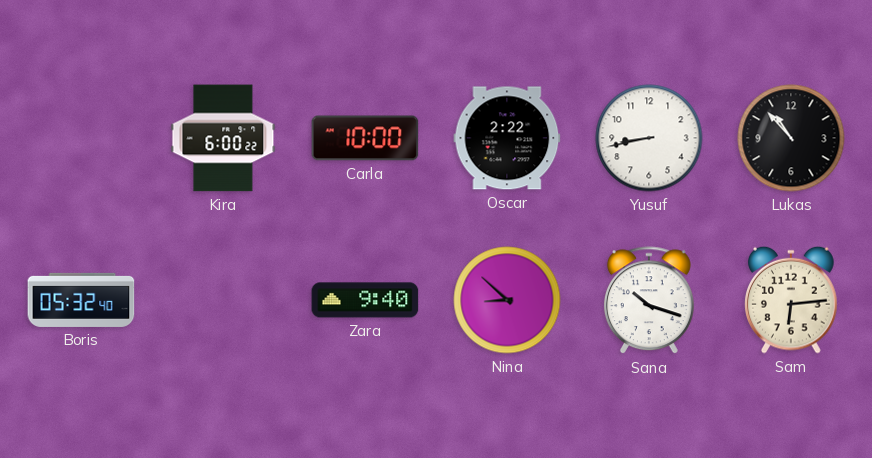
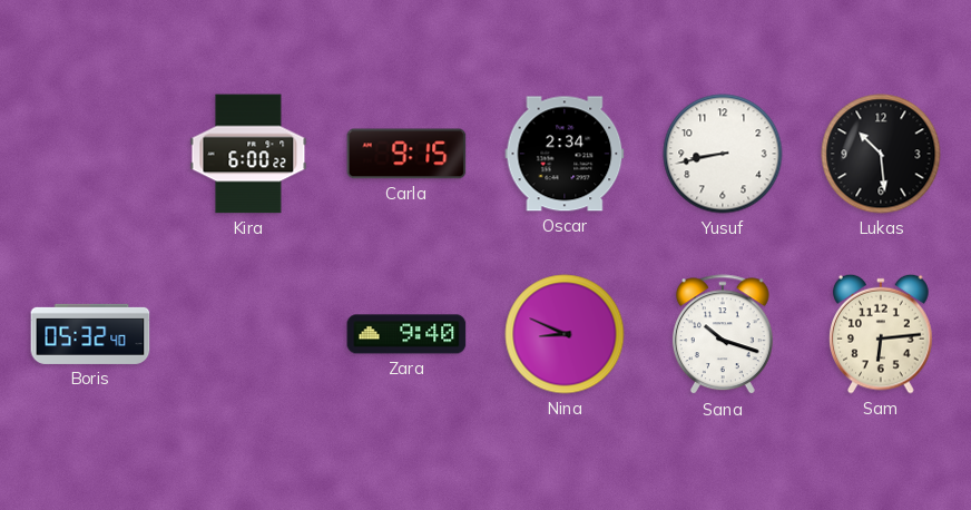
Carla: 10:00 -> 9:15 (406, 154)
Oscar: 2:22 -> 2:34 (565, 154)
Lukas: 10:53 -> 10:29 (881, 154)
Nina: 8:52 -> 8:49 (565, 334)
